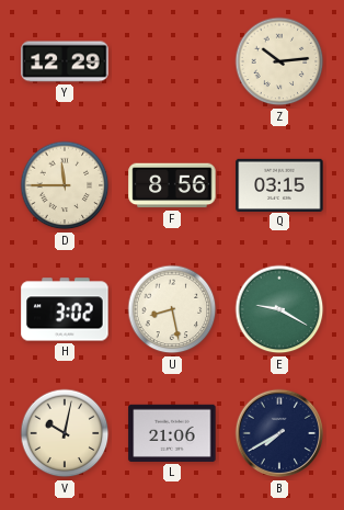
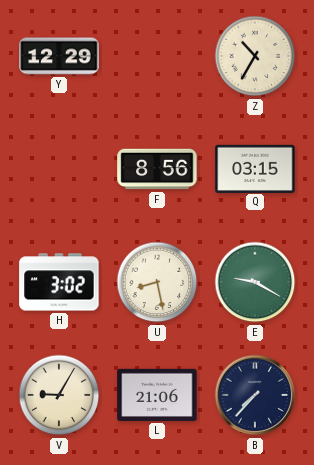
Z: 10:14 -> 10:35 (255, 56)
D: 11:45 -> none (65, 185)
V: 10:02 -> 9:05 (59, 395)
B: 7:40 -> 7:37 (255, 395)
